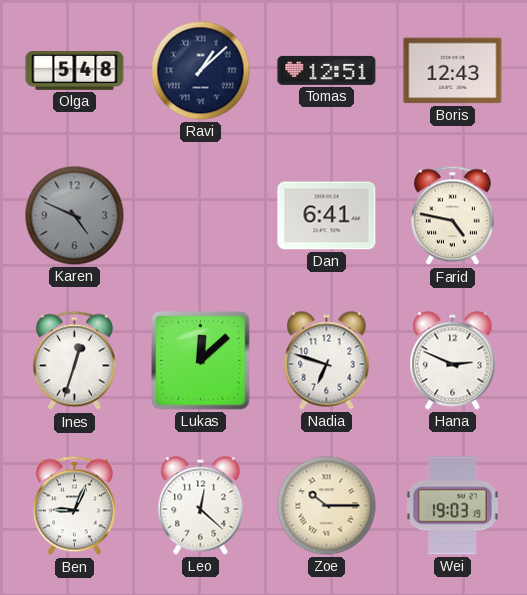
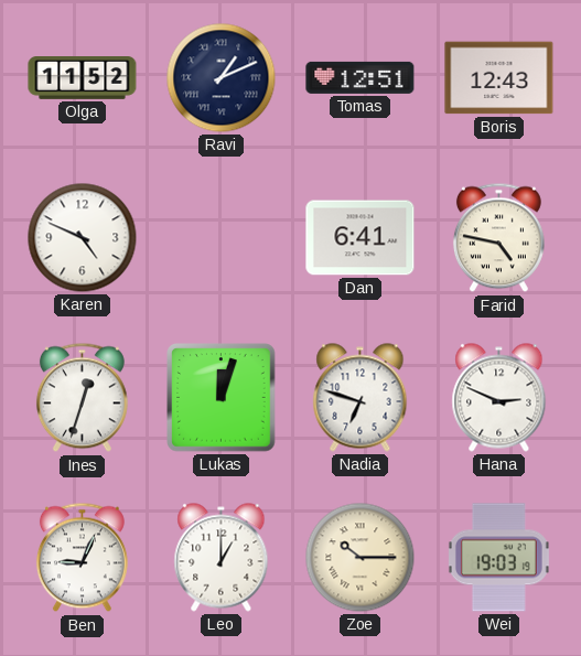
Olga: 5:48 -> 11:52 (83, 78)
Ravi: 1:08 -> 1:11 (222, 78)
Karen dial: grey -> white (83, 238)
Lukas: 12:08 -> 12:03 (222, 398)
Leo: 12:22 -> 1:00 (222, 558)
